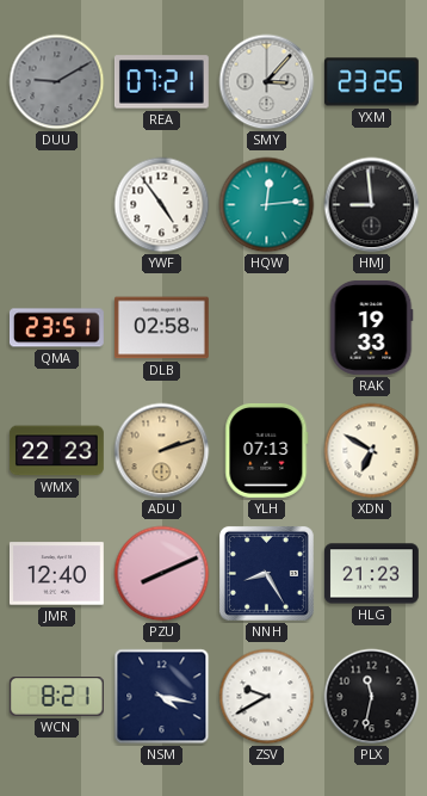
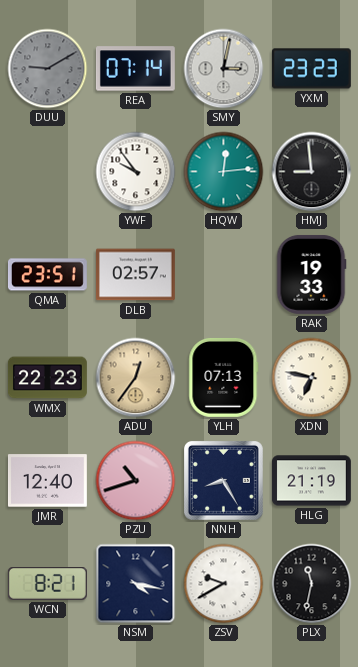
REA: 07:21 -> 07:14 (135, 69)
SMY: 3:07 -> 3:02 (224, 69)
YXM: 23:25 -> 23:23 (311, 69)
YWF: 4:54 -> 9:54 (136, 172)
DLB: 02:58 -> 02:57 (135, 275)
ADU: 2:12 -> 12:36 (136, 378)
XDN: 6:50 -> 6:47 (312, 378)
PZU: 8:11 -> 10:42 (136, 481)
HLG: 21:23 -> 21:19 (311, 481)
